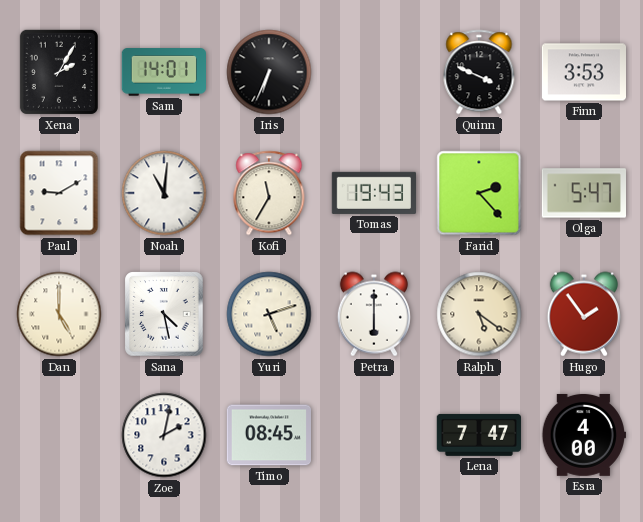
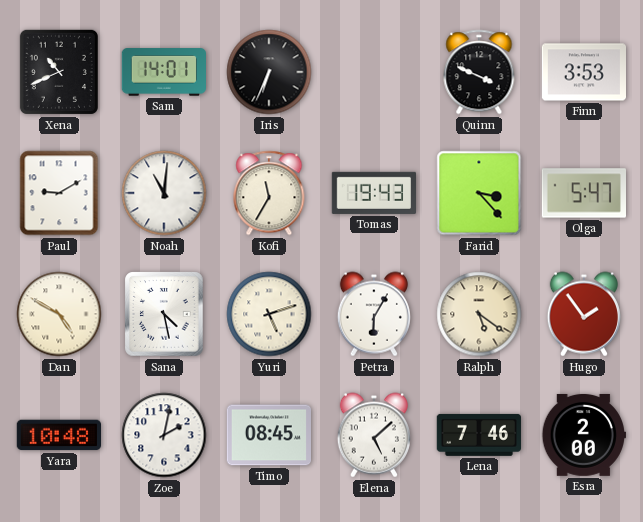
Xena: 2:05 -> 10:41 (59, 72)
Farid: 2:23 -> 3:23 (479, 193)
Dan: 5:00 -> 4:50 (59, 314)
Petra: 6:00 -> 6:05 (374, 314)
Yara: none -> 10:48 (58, 435)
Elena: none -> 5:08 (374, 435)
Lena: 7:47 -> 7:46 (478, 435)
Esra: 4:00 -> 2:00 (583, 435)
